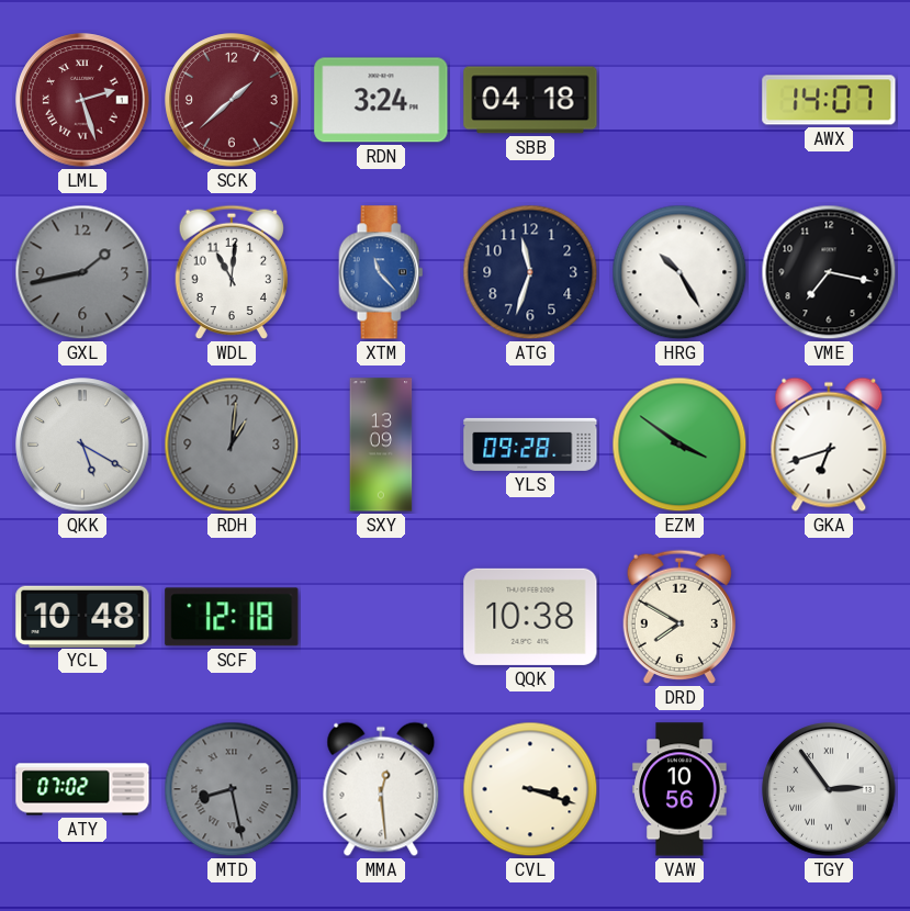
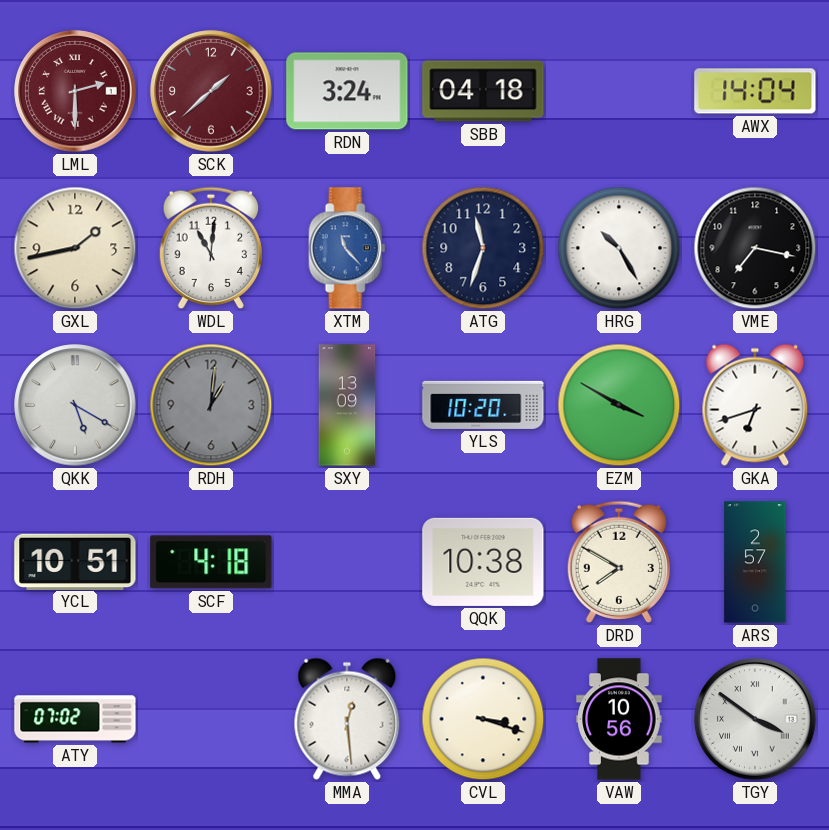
LML: 2:27 -> 2:30 (75, 91)
AWX: 14:07 -> 14:04 (755, 91)
GXL dial: grey -> cream (75, 248)
YLS: 09:28 -> 10:20 (483, 405)
EZM: 3:51 -> 3:50 (619, 405)
YCL: 10:48 -> 10:51 (75, 561)
SCF: 12:18 -> 4:18 (211, 562)
ARS: none -> 2:57 (755, 562)
MTD: 8:28 -> none (232, 789)
TGY: 2:54 -> 3:51 (755, 719)
